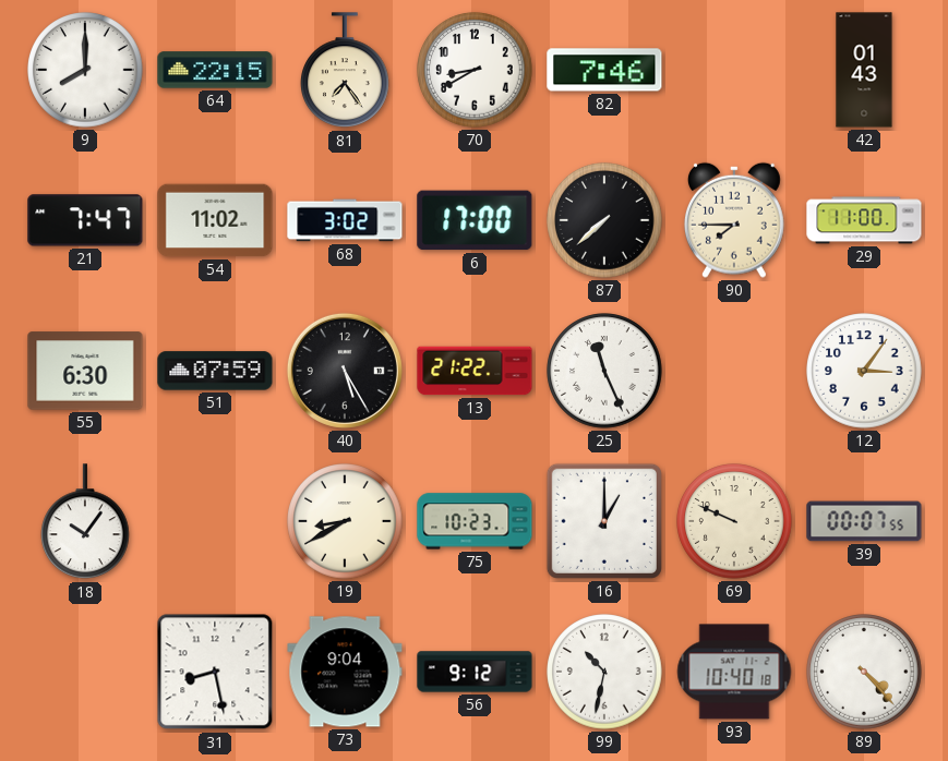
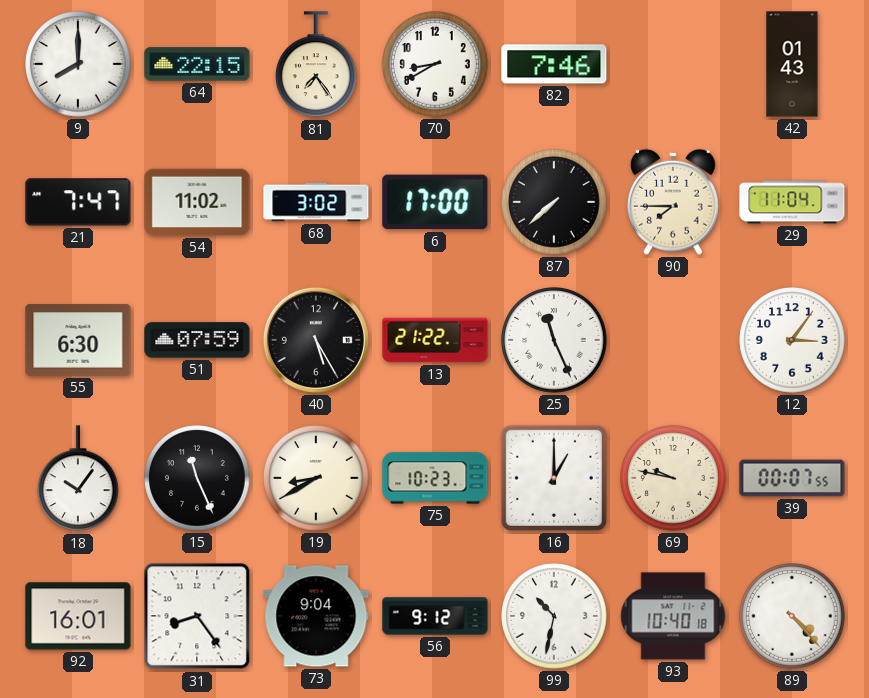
29: 11:00 -> 11:04 (792, 202)
15: none -> 11:26 (197, 478)
69: 9:49 -> 9:47 (673, 478)
92: none -> 16:01 (78, 616)
31: 8:28 -> 8:24 (197, 616)
